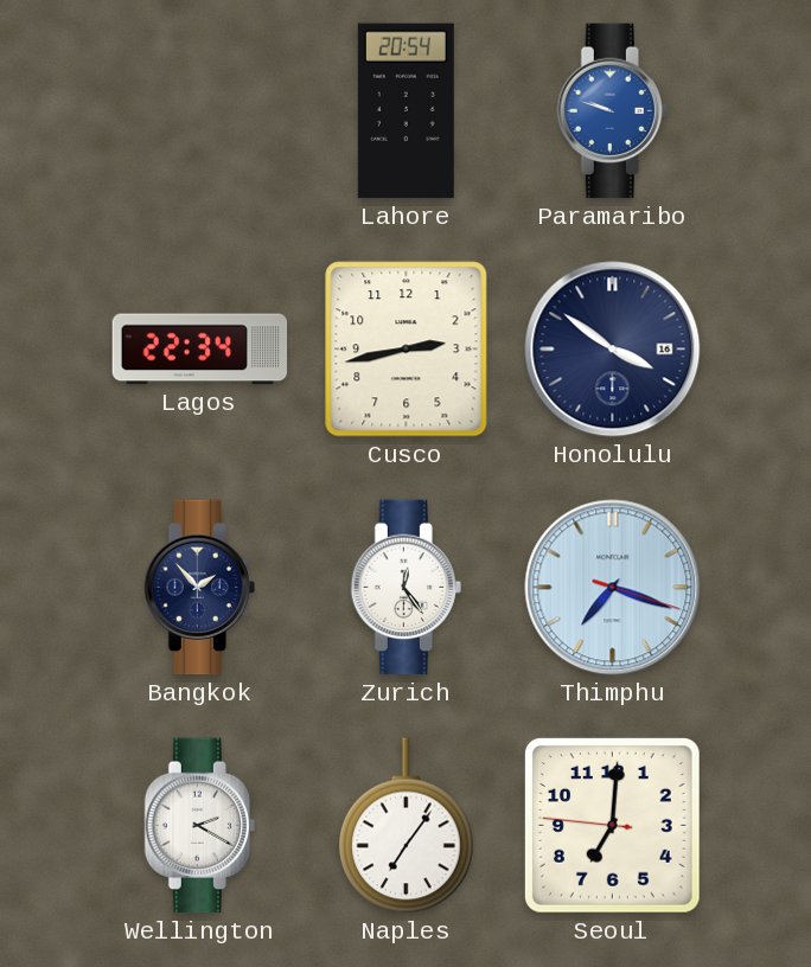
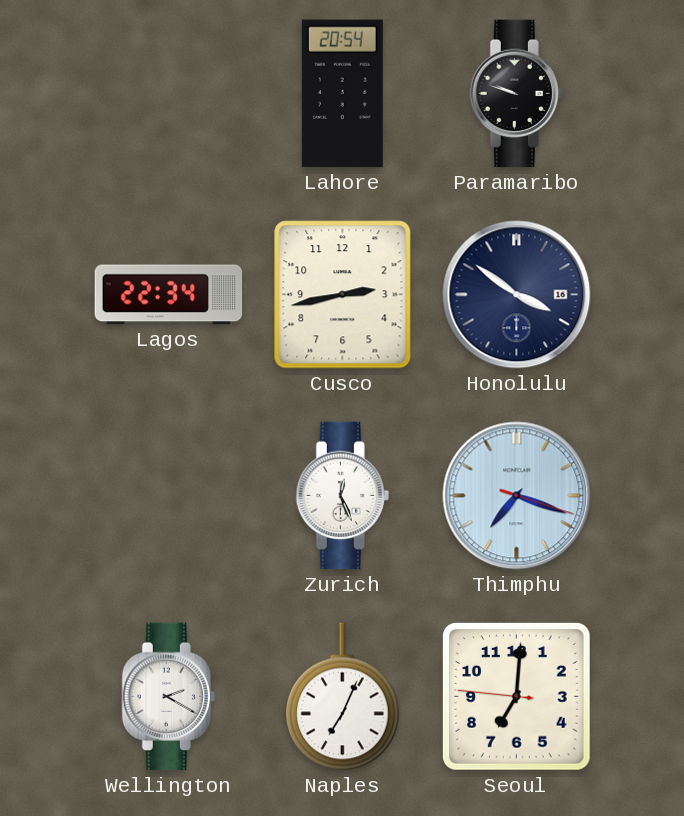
Paramaribo dial: blue -> black (516, 94)
Bangkok: 1:53 -> none (199, 588)
Zurich: 12:24 -> 12:26 (342, 496)
Naples: 7:06 -> 7:04 (343, 697)
